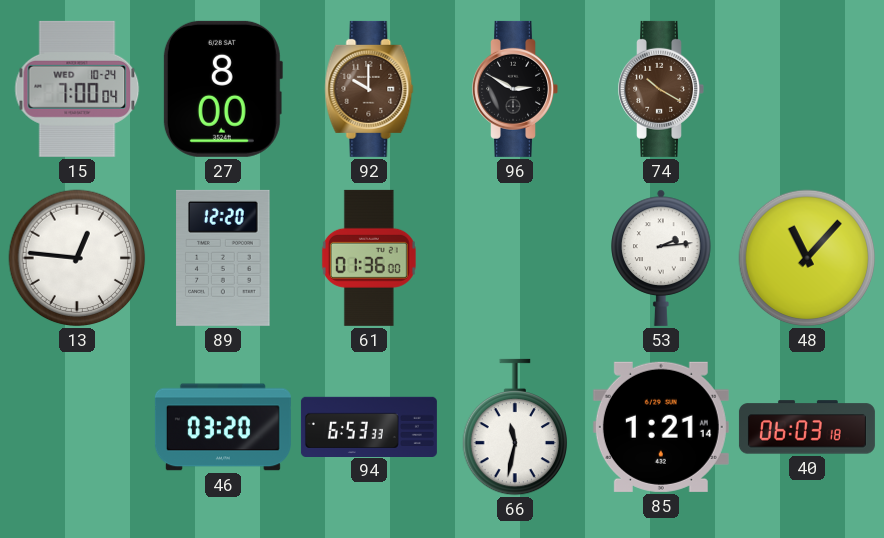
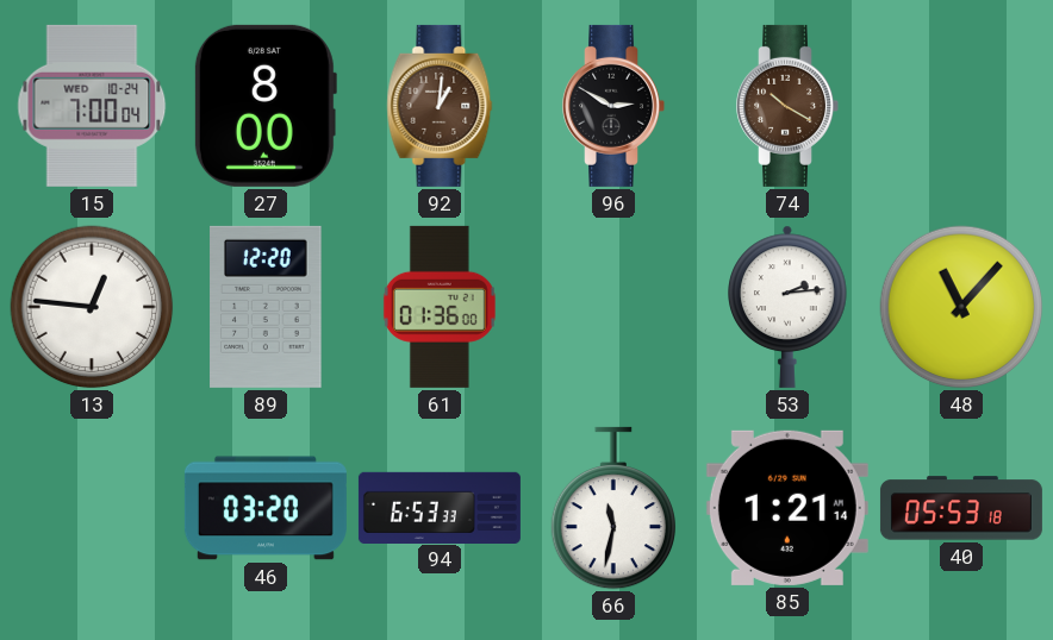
92: 10:00 -> 1:01 (440, 106)
40: 06:03 -> 05:53 (961, 508)
